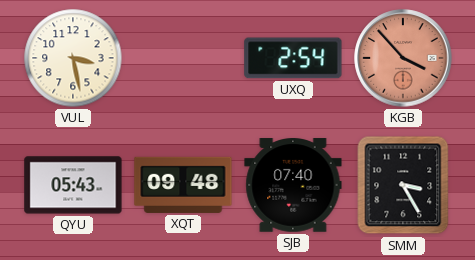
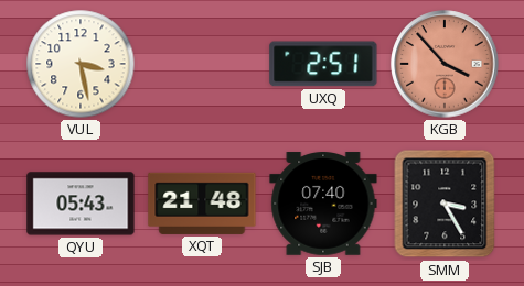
UXQ: 2:54 -> 2:51 (323, 64)
XQT: 09:48 -> 21:48 (202, 204)
